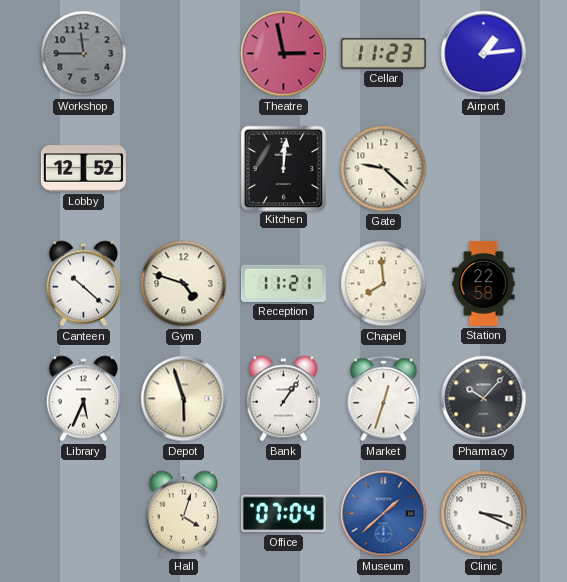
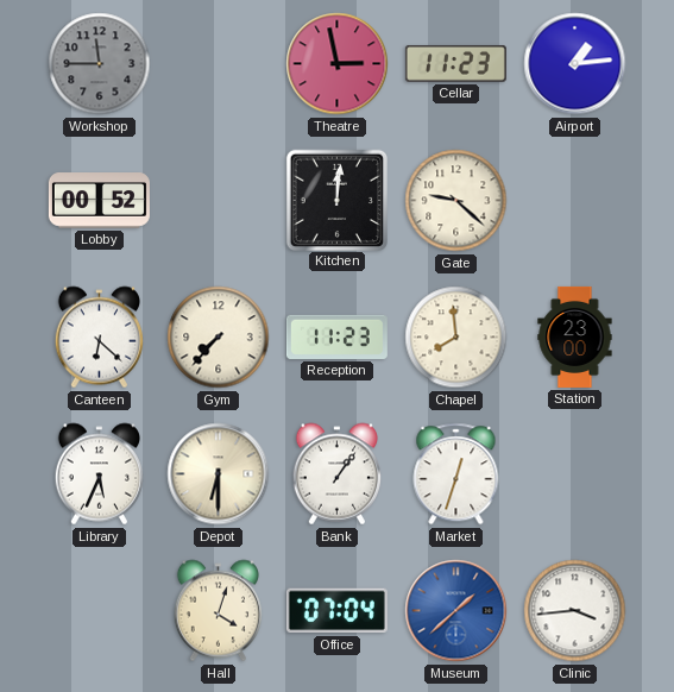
Lobby: 12:52 -> 00:52 (99, 201)
Canteen: 10:22 -> 6:22 (99, 338)
Gym: 4:48 -> 7:37 (219, 338)
Reception: 11:21 -> 11:23 (336, 336)
Station: 22:58 -> 23:00 (575, 336)
Depot: 5:57 -> 6:30 (219, 474)
Pharmacy: 10:07 -> none (484, 399)
Clinic: 3:19 -> 3:44 (575, 611)
